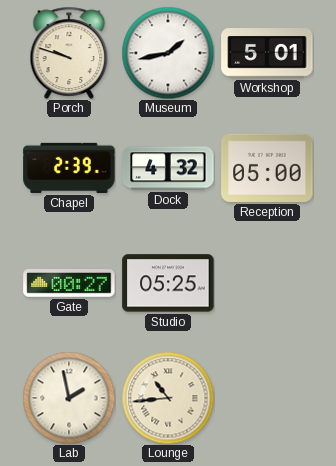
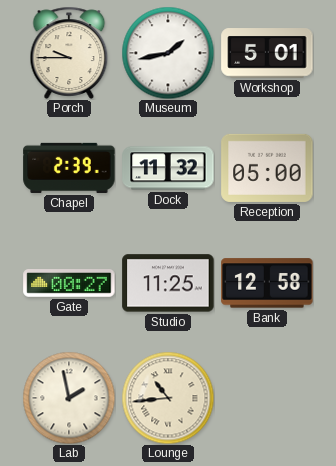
Porch: 9:48 -> 9:45 (69, 53)
Dock: 4:32 -> 11:32 (168, 168)
Studio: 05:25 -> 11:25 (168, 283)
Bank: none -> 12:58 (267, 283)
